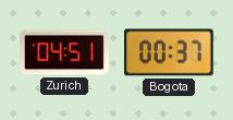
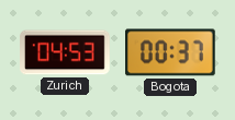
Zurich: 04:51 -> 04:53 (65, 52)
